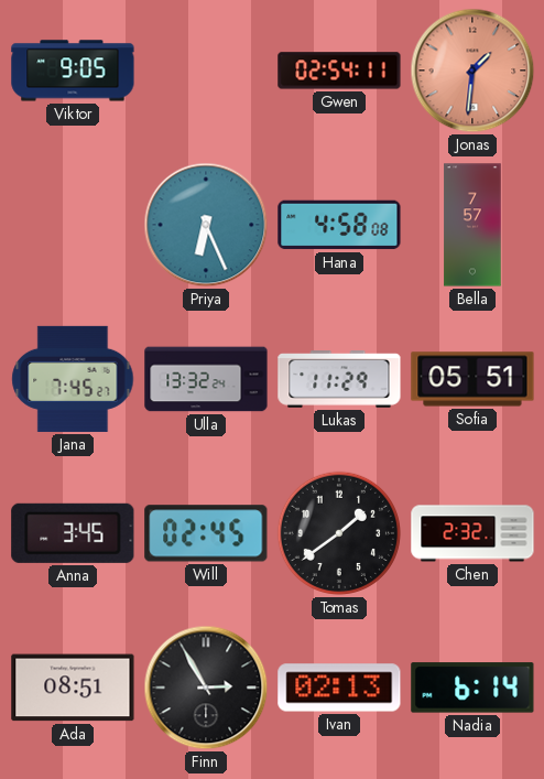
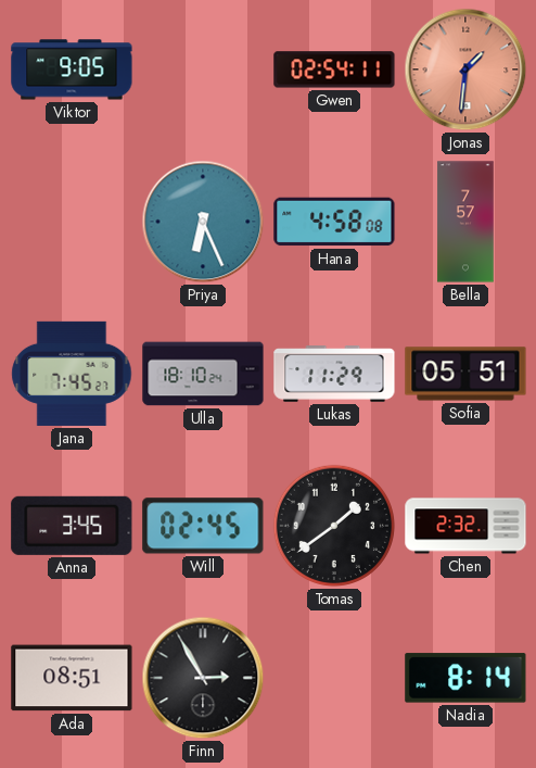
Ulla: 13:32 -> 18:10 (203, 374)
Ivan: 02:13 -> none (339, 688)
Nadia: 6:14 -> 8:14 (465, 678)
